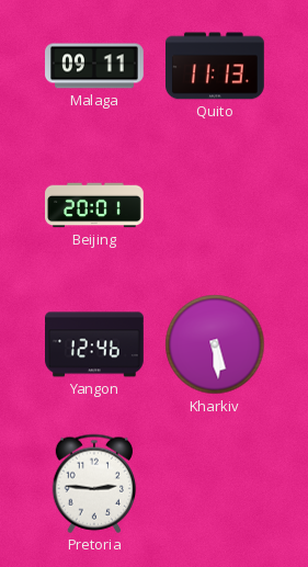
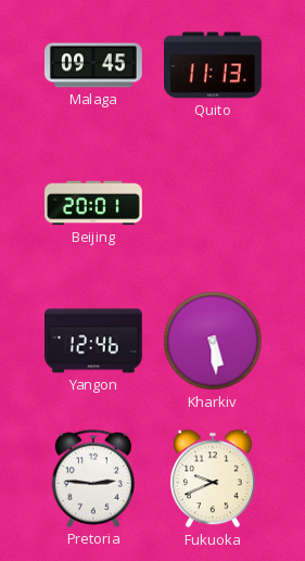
Malaga: 09:11 -> 09:45 (94, 65)
Fukuoka: none -> 9:41 (213, 479)
